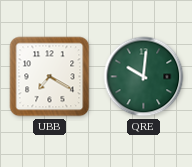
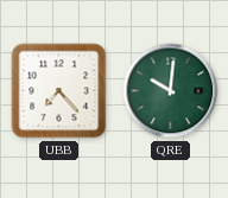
UBB: 7:20 -> 7:23 (59, 91)
